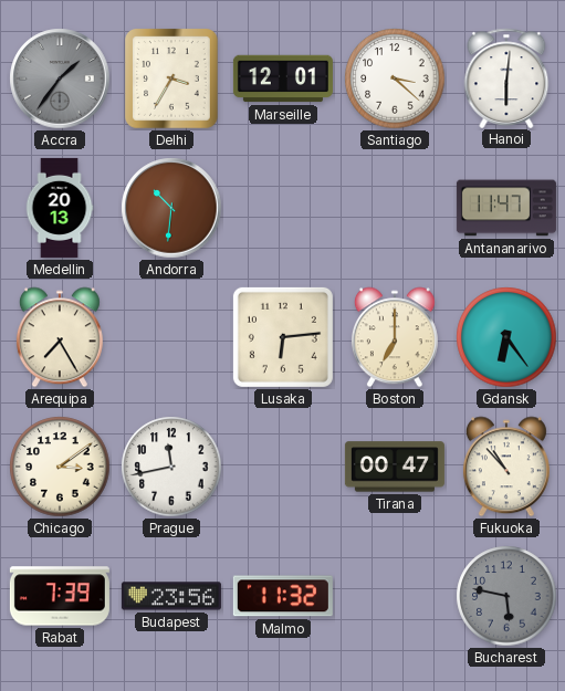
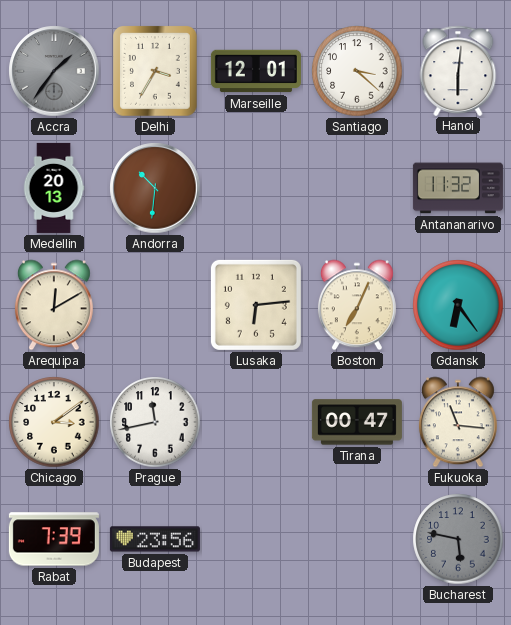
Antananarivo: 11:47 -> 11:32 (458, 188)
Arequipa: 7:25 -> 12:10 (54, 305)
Boston: 7:00 -> 7:04 (357, 305)
Fukuoka: 10:53 -> 11:16 (458, 422)
Malmo: 11:32 -> none (283, 596)
